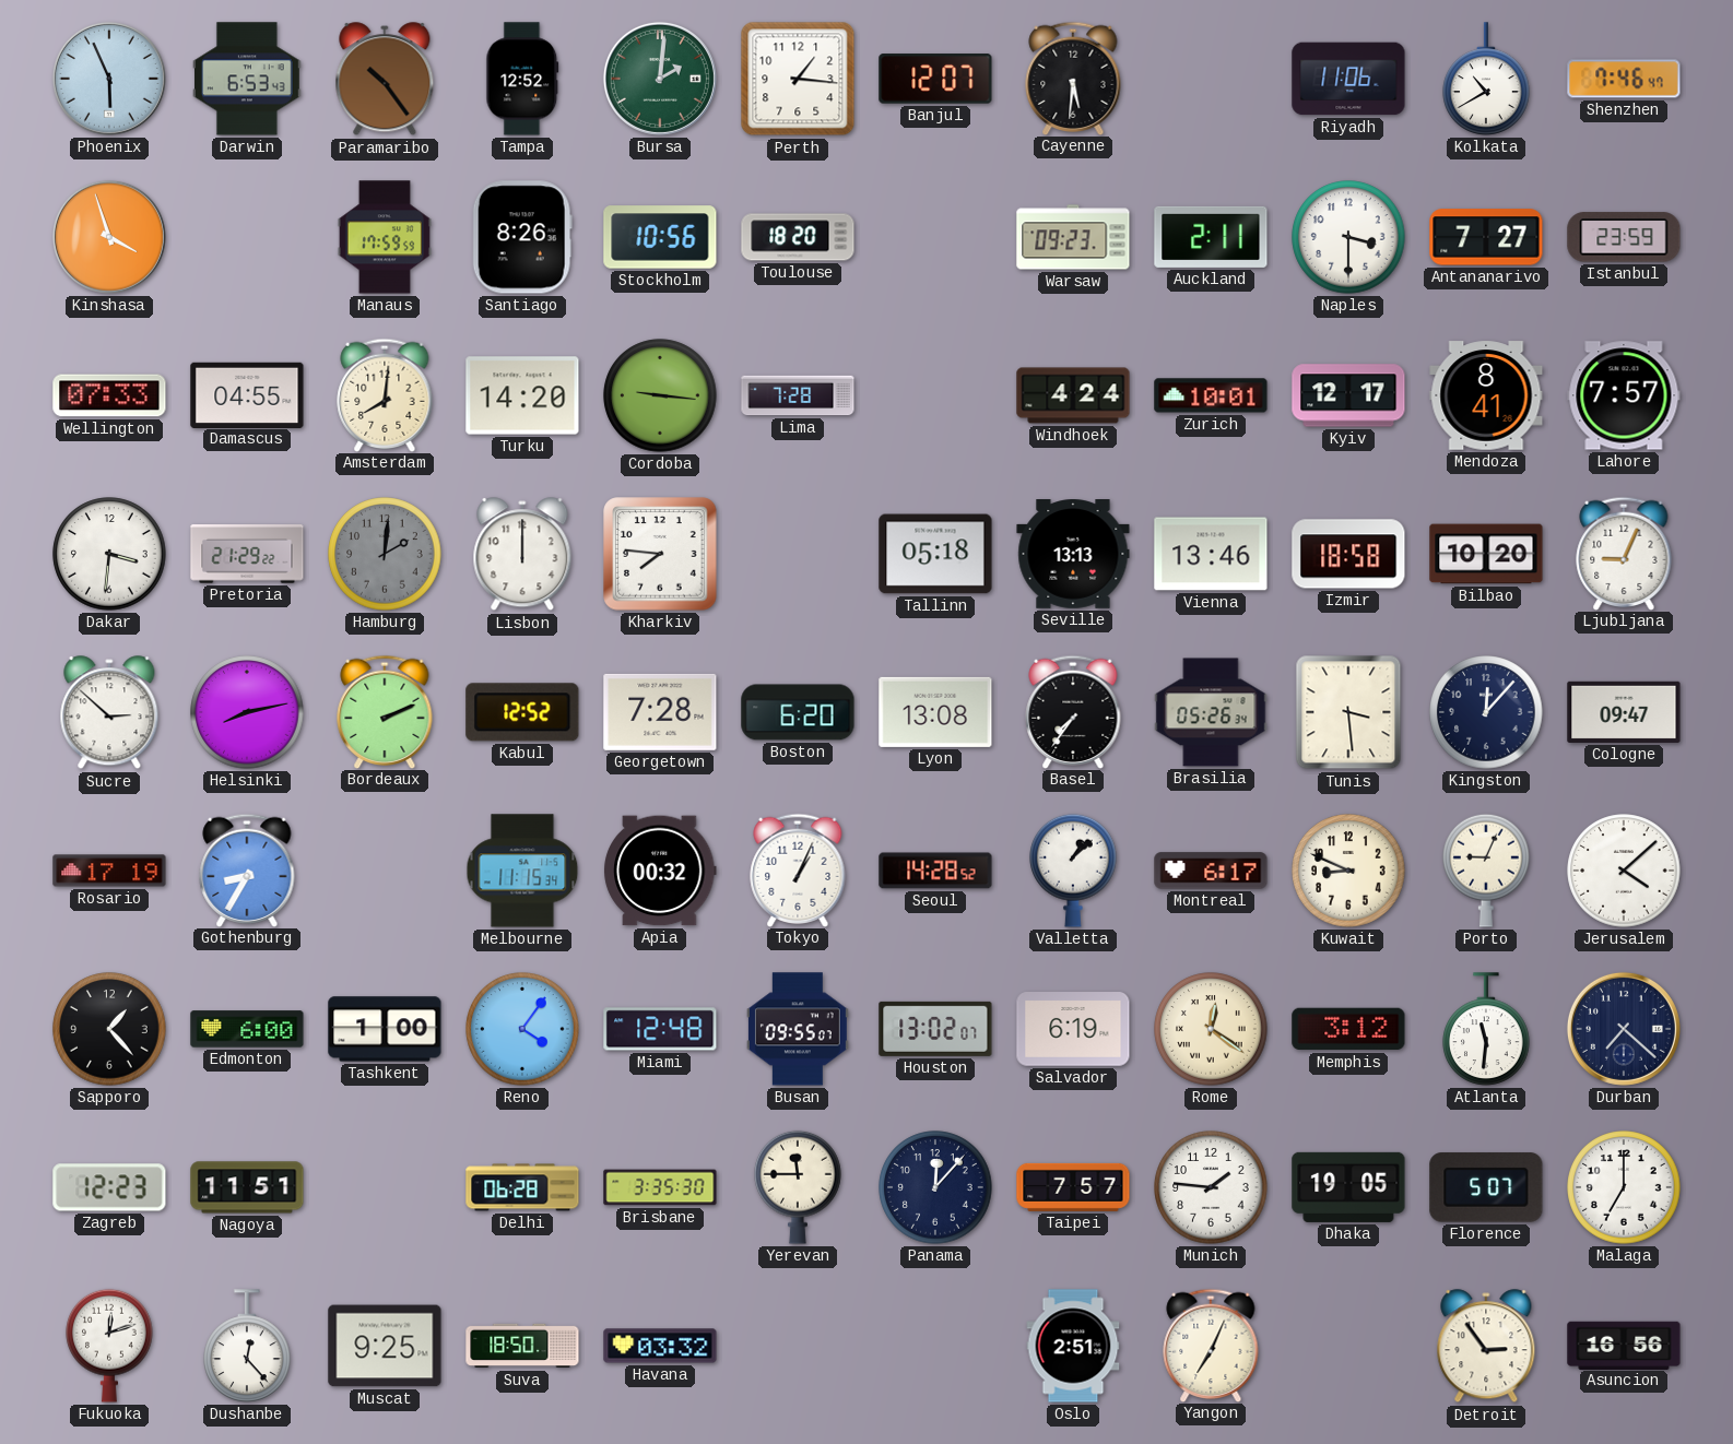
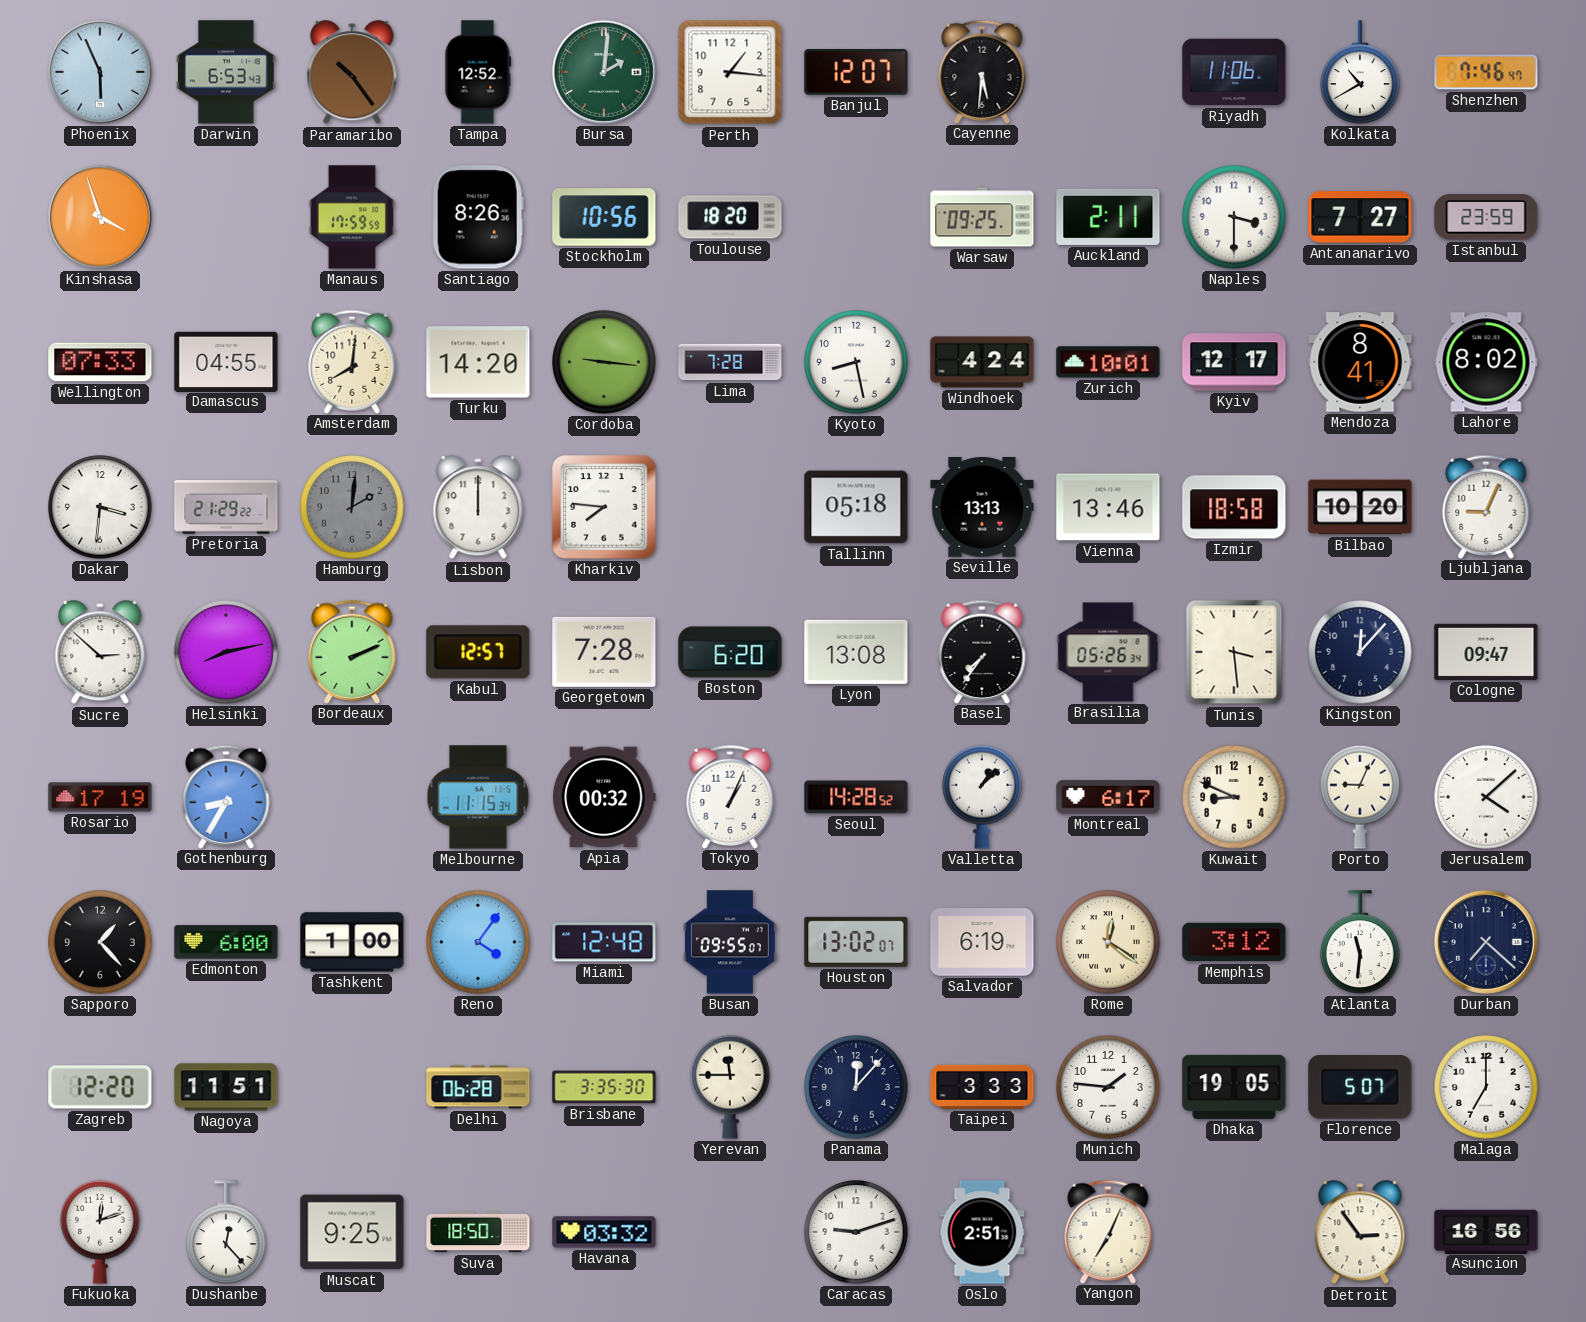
Warsaw: 09:23 -> 09:25 (982, 217)
Kyoto: none -> 8:28 (856, 362)
Lahore: 7:57 -> 8:02 (1486, 362)
Kabul: 12:52 -> 12:57 (478, 652)
Zagreb: 12:23 -> 12:20 (100, 1087)
Taipei: 7:57 -> 3:33 (982, 1087)
Caracas: none -> 9:12 (856, 1232)
